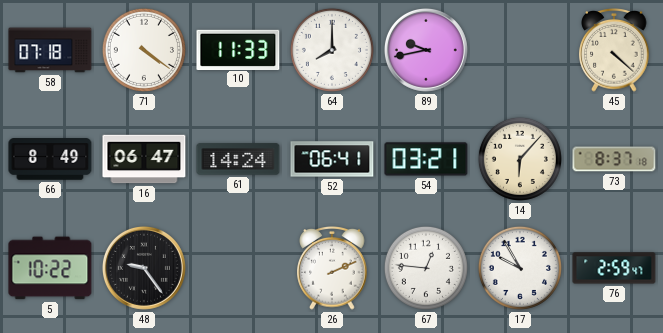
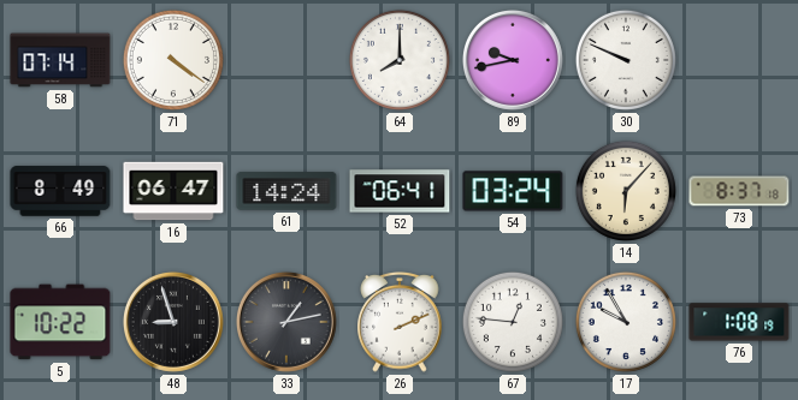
58: 07:18 -> 07:14 (60, 60)
10: 11:33 -> none (238, 49)
30: none -> 9:49 (626, 60)
45: 4:22 -> none (614, 51)
54: 03:21 -> 03:24 (513, 191)
48: 9:24 -> 8:57 (173, 322)
33: none -> 1:13 (286, 322)
76: 2:59 -> 1:08 (739, 322)
